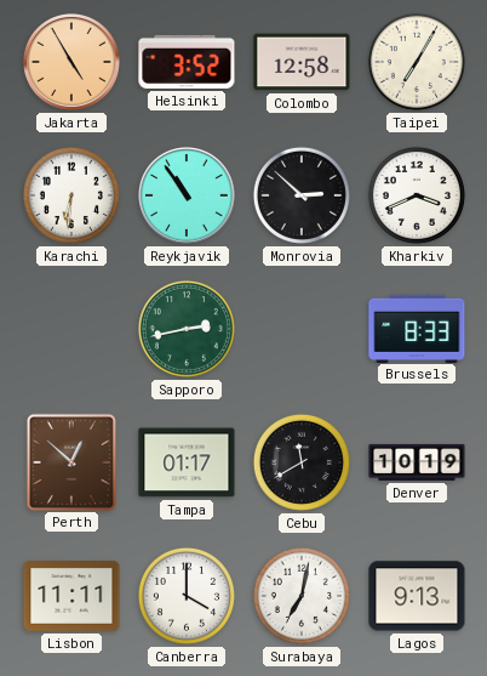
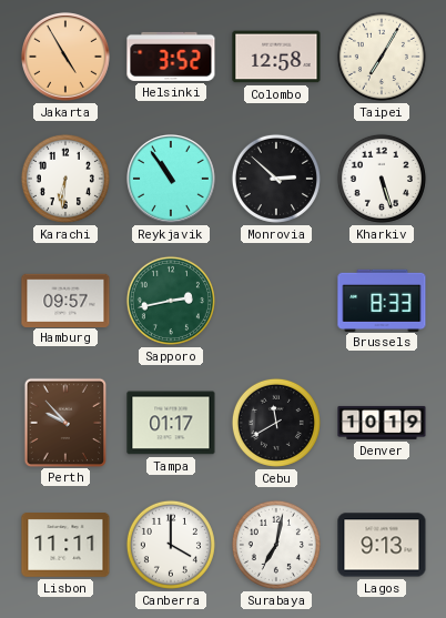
Kharkiv: 3:41 -> 5:27 (382, 179)
Hamburg: none -> 09:57 (65, 300)
Perth: 12:52 -> 9:53 (64, 422)
